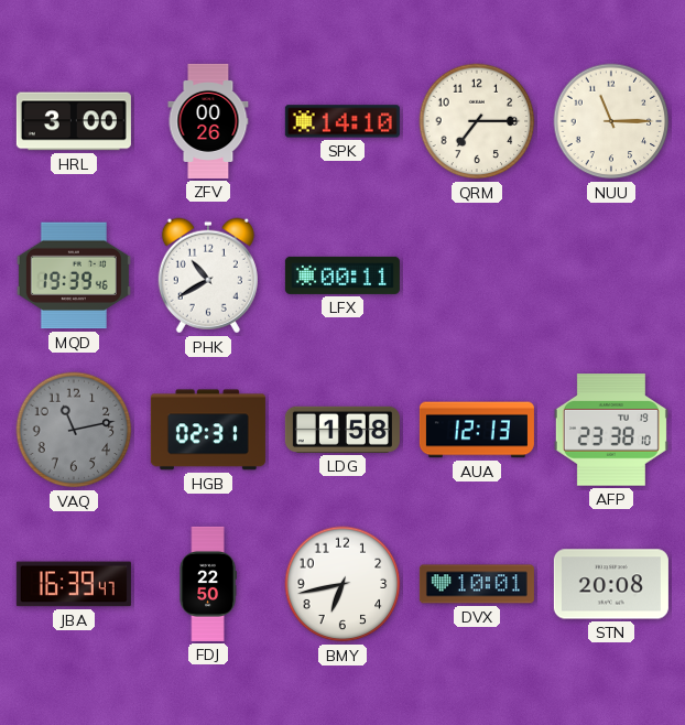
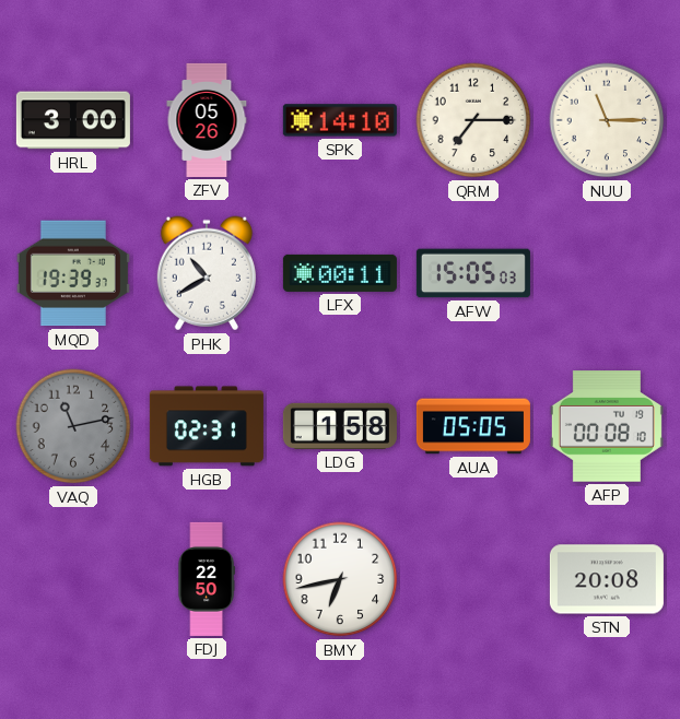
ZFV: 00:26 -> 05:26 (207, 120)
MQD: 19:39:46 -> 19:39:37 (73, 273)
AFW: none -> 15:05 (473, 273)
AUA: 12:13 -> 05:05 (473, 426)
AFP: 23:38 -> 00:08 (607, 426)
JBA: 16:39 -> none (74, 584)
DVX: 10:01 -> none (477, 584)
